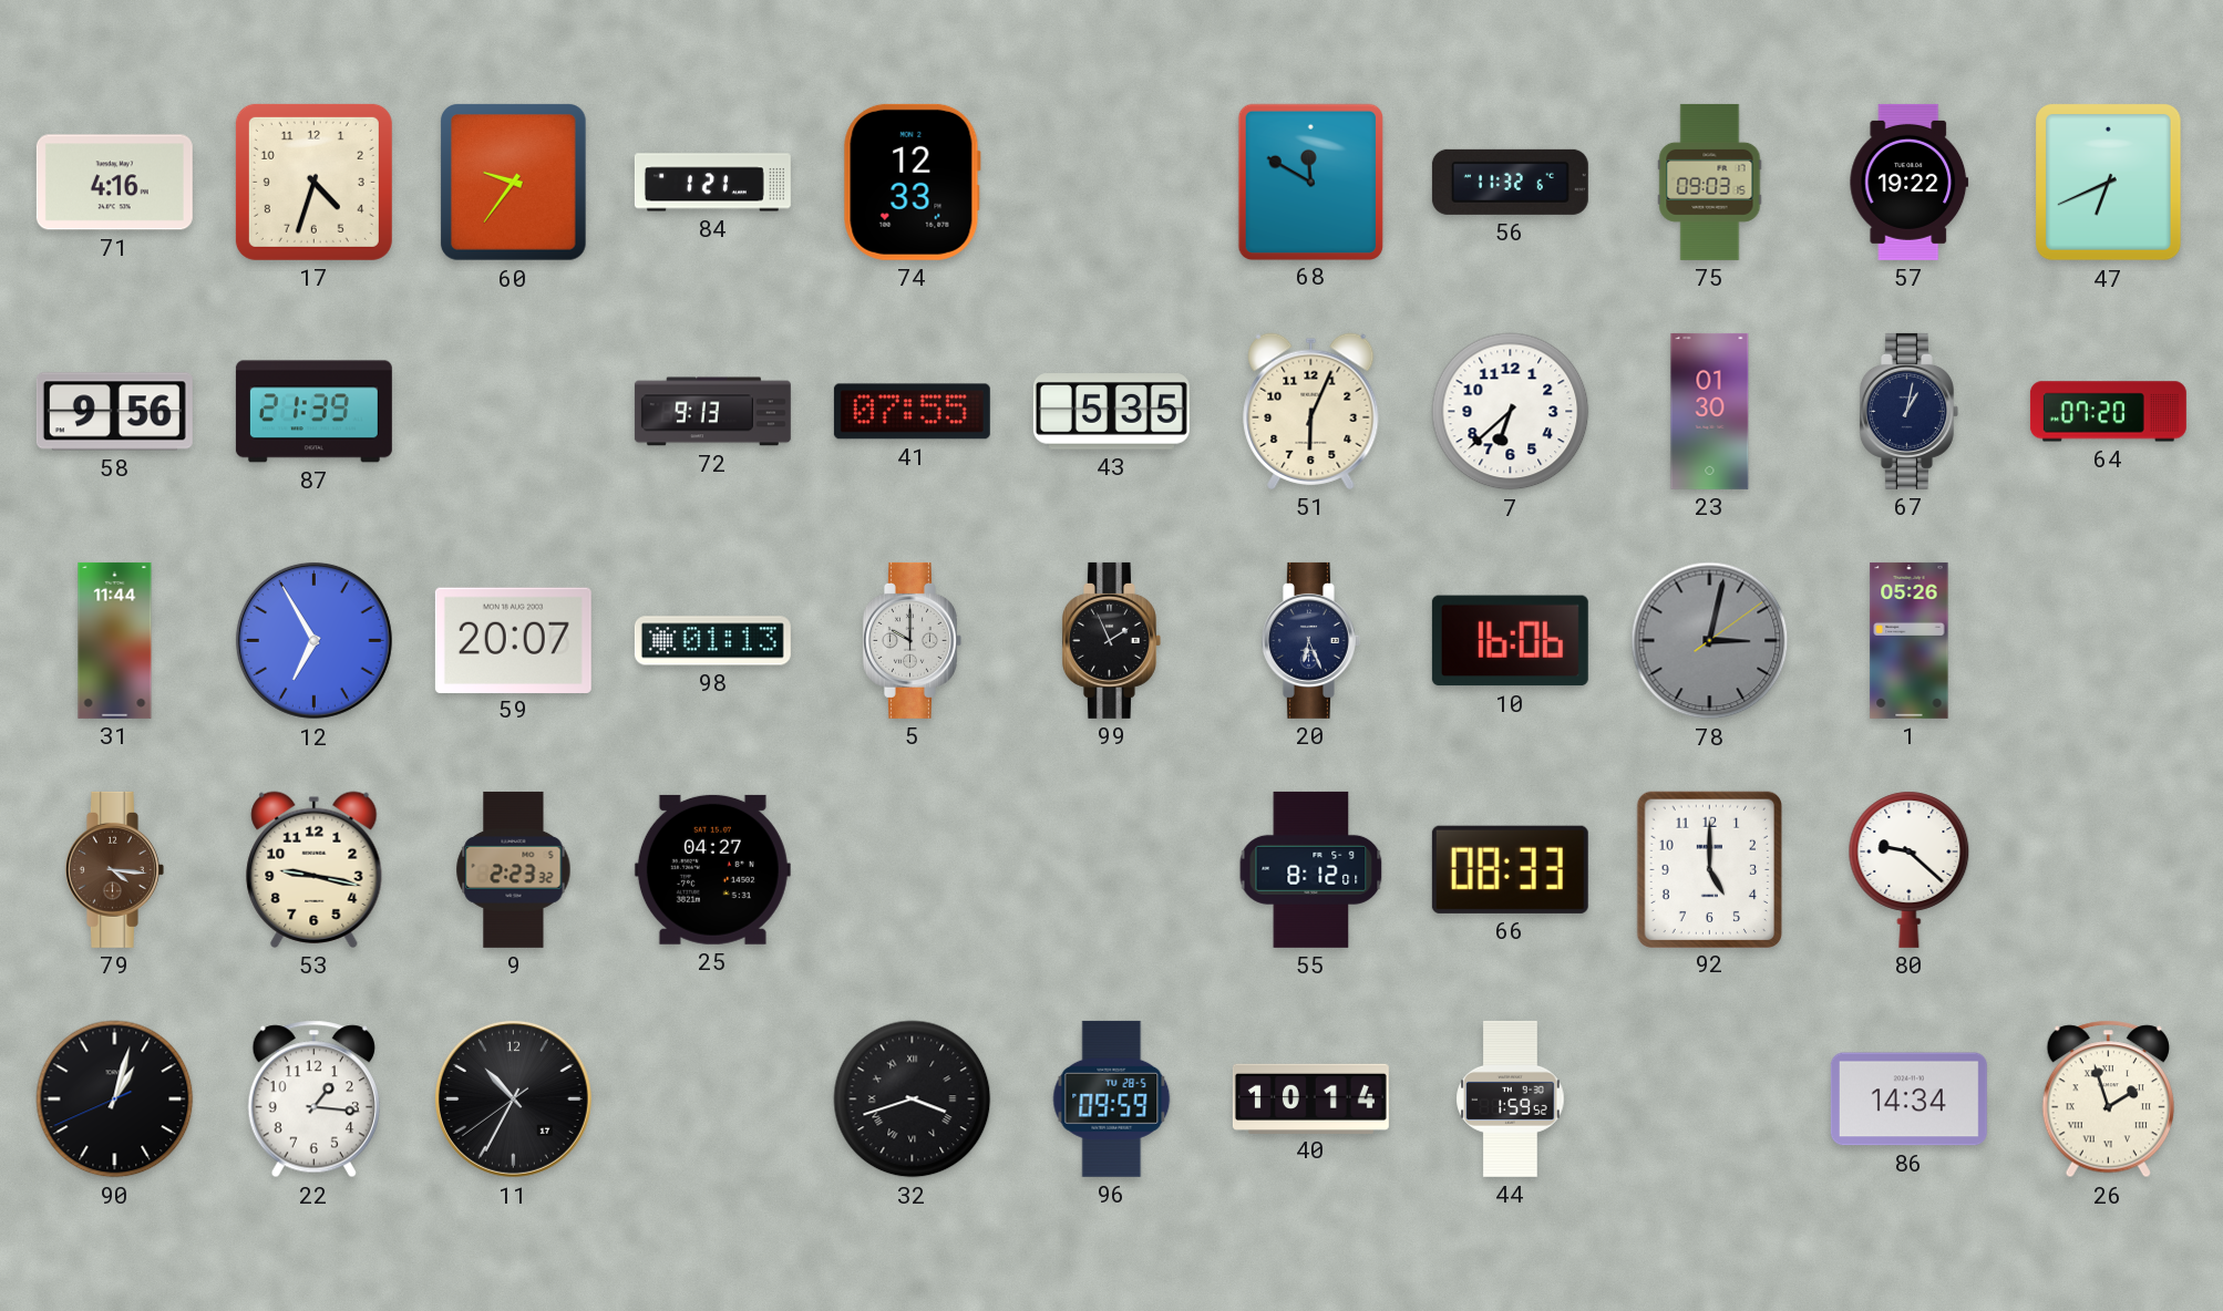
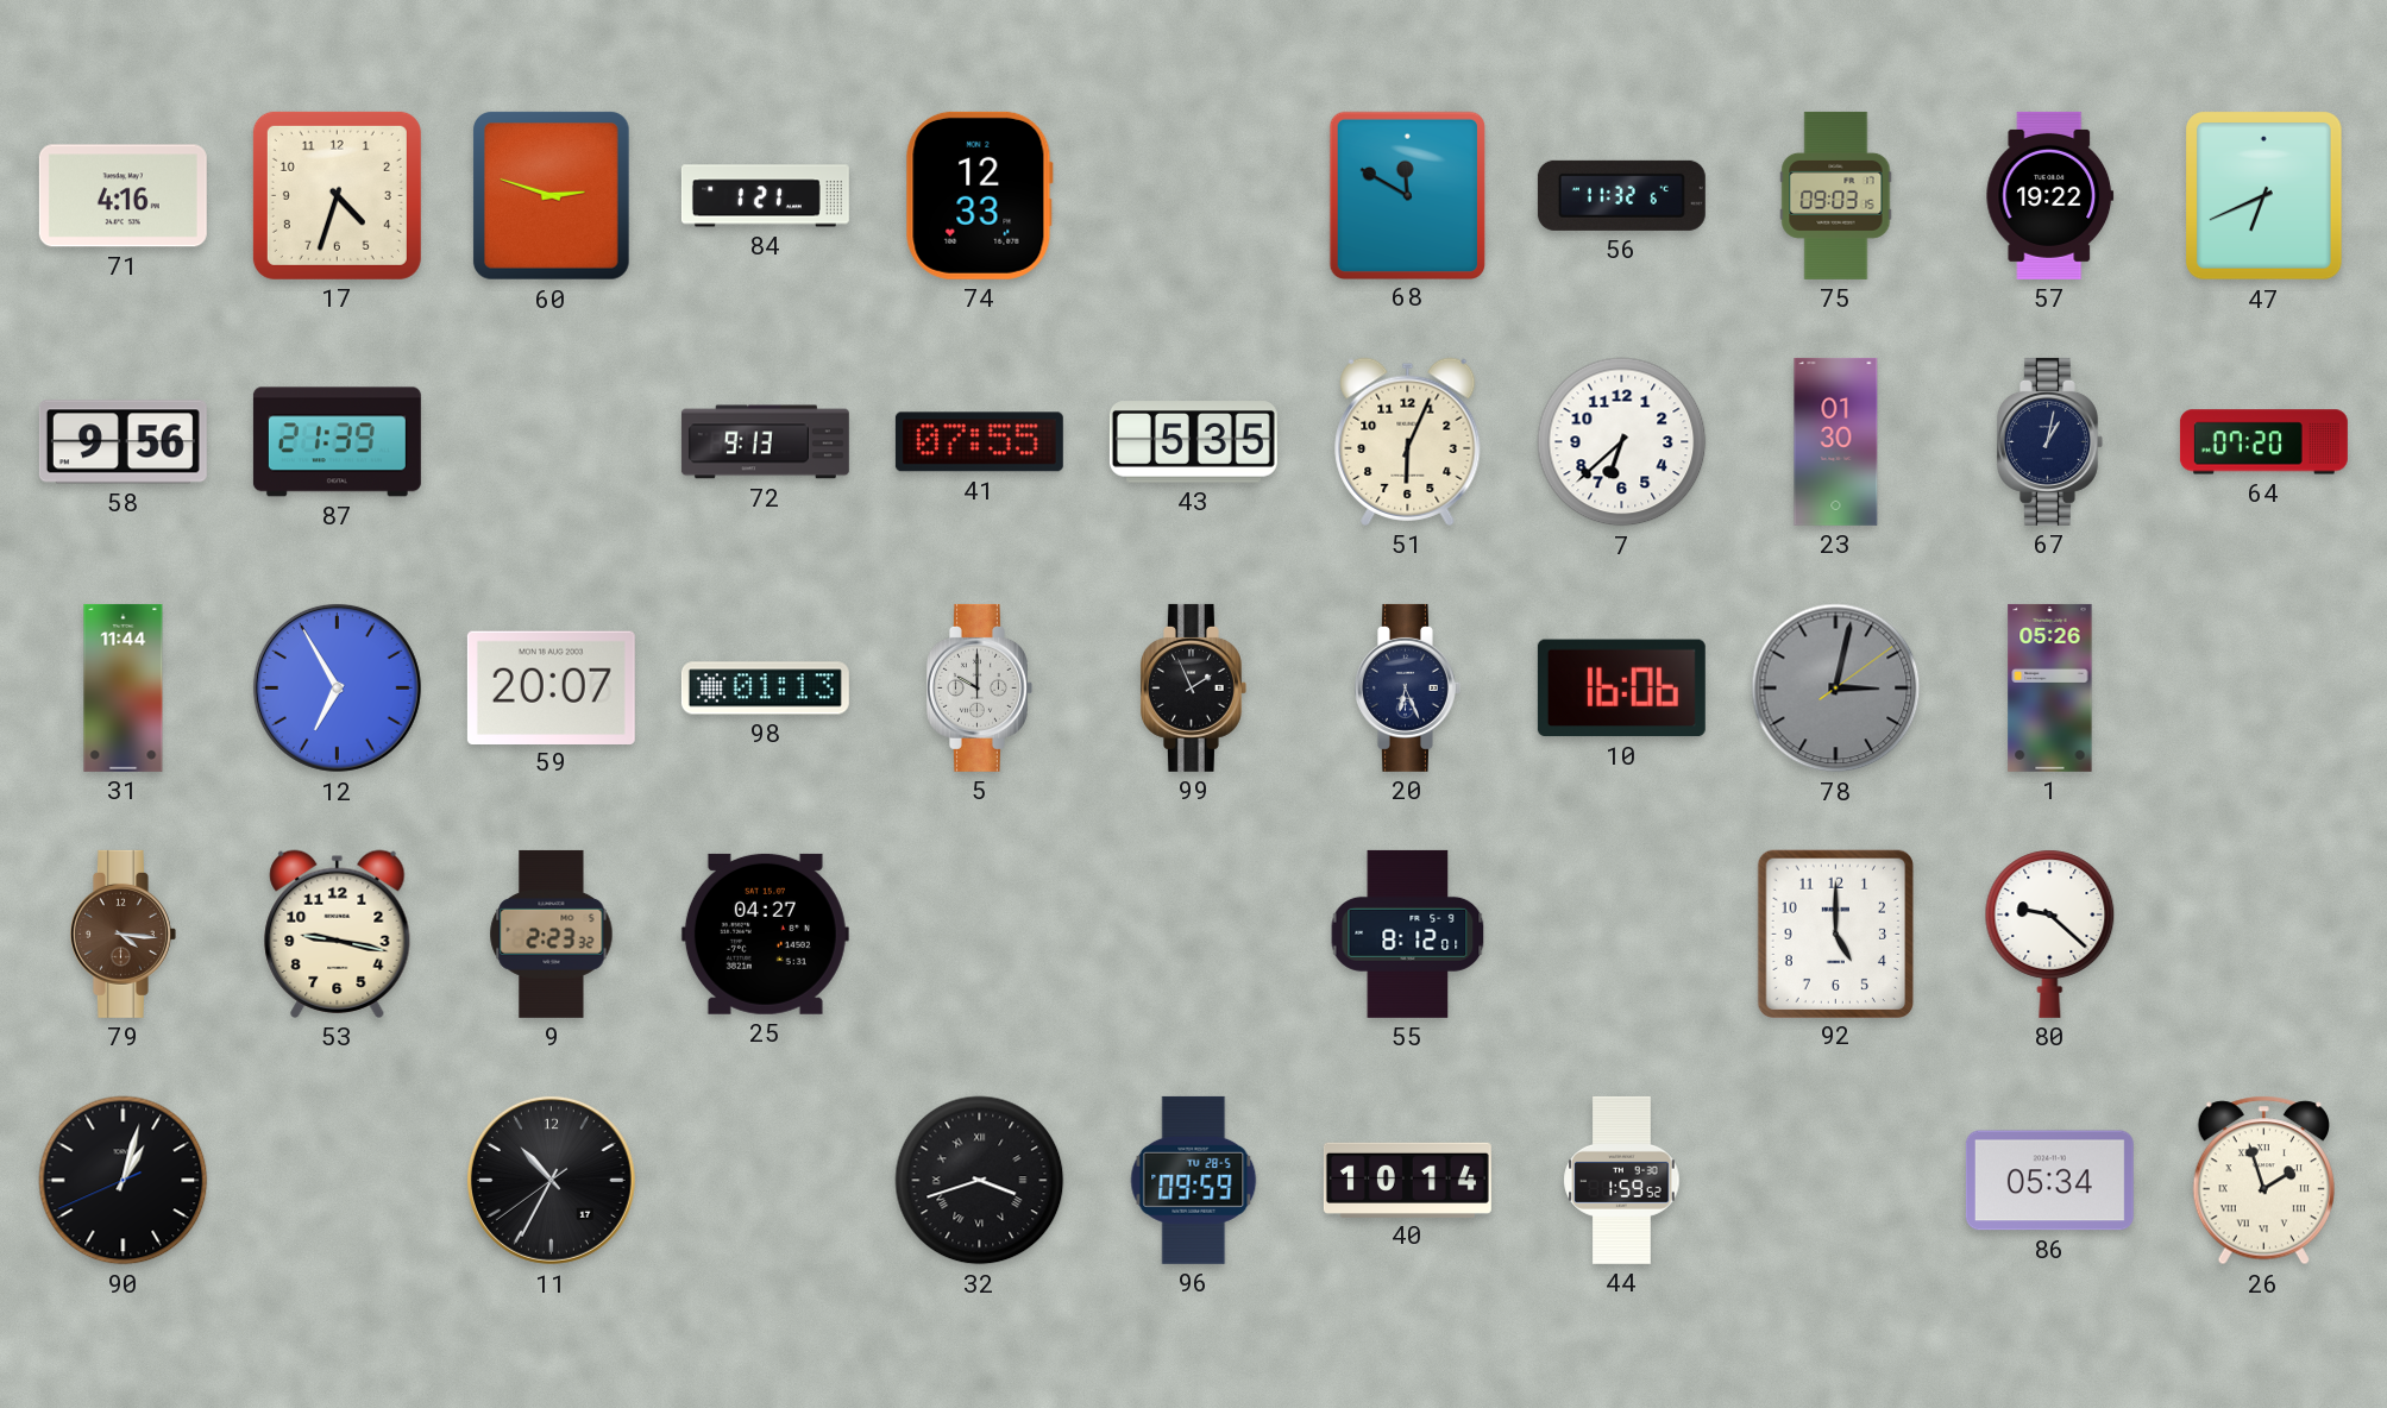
60: 9:36 -> 2:48 (552, 196)
66: 08:33 -> none (1510, 869)
22: 1:16 -> none (313, 1100)
86: 14:34 -> 05:34 (2049, 1181)
